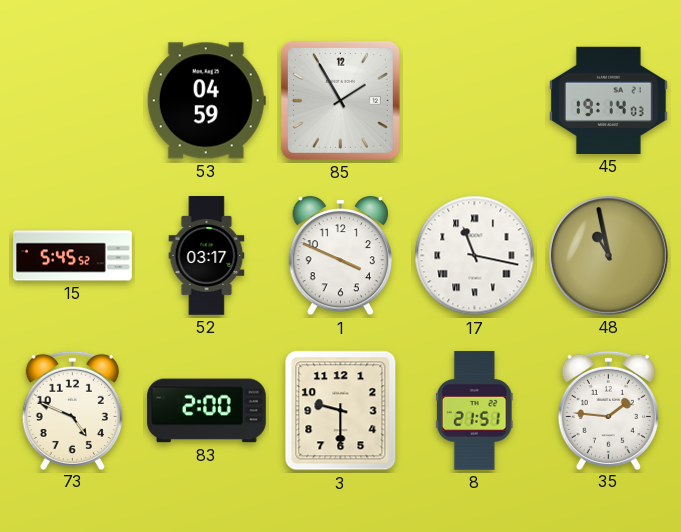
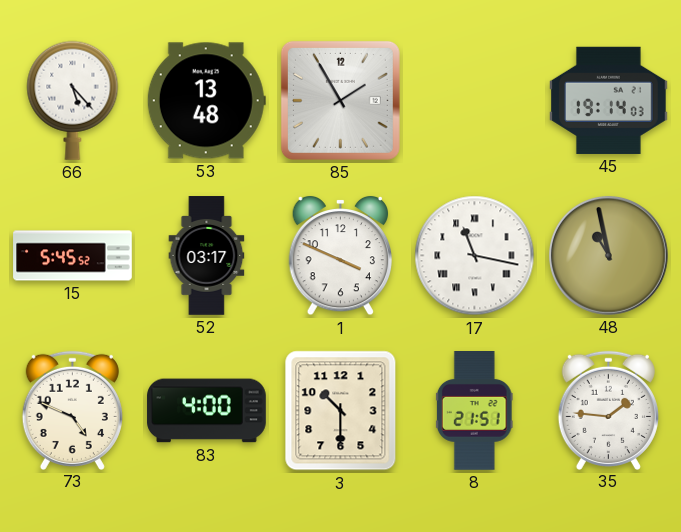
66: none -> 5:23 (73, 100)
53: 04:59 -> 13:48 (206, 101)
83: 2:00 -> 4:00 (207, 411)
3: 9:30 -> 10:30 (341, 411)
